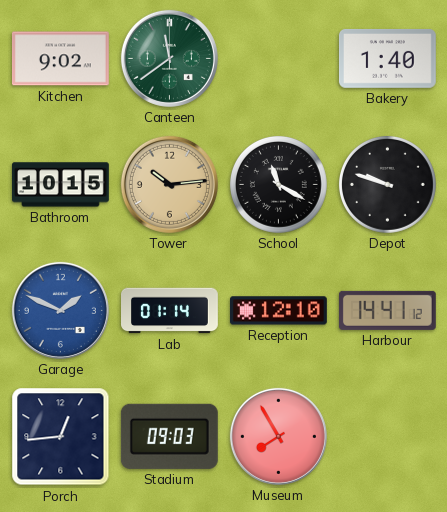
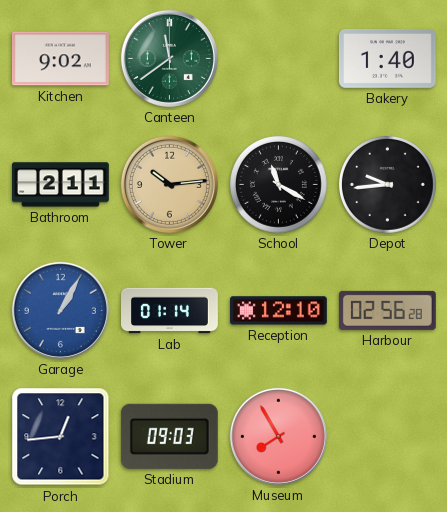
Bathroom: 10:15 -> 2:11 (61, 185)
Depot: 9:48 -> 9:44 (387, 184)
Garage: 1:49 -> 1:05 (60, 310)
Harbour: 14:41 -> 02:56 (387, 310)
